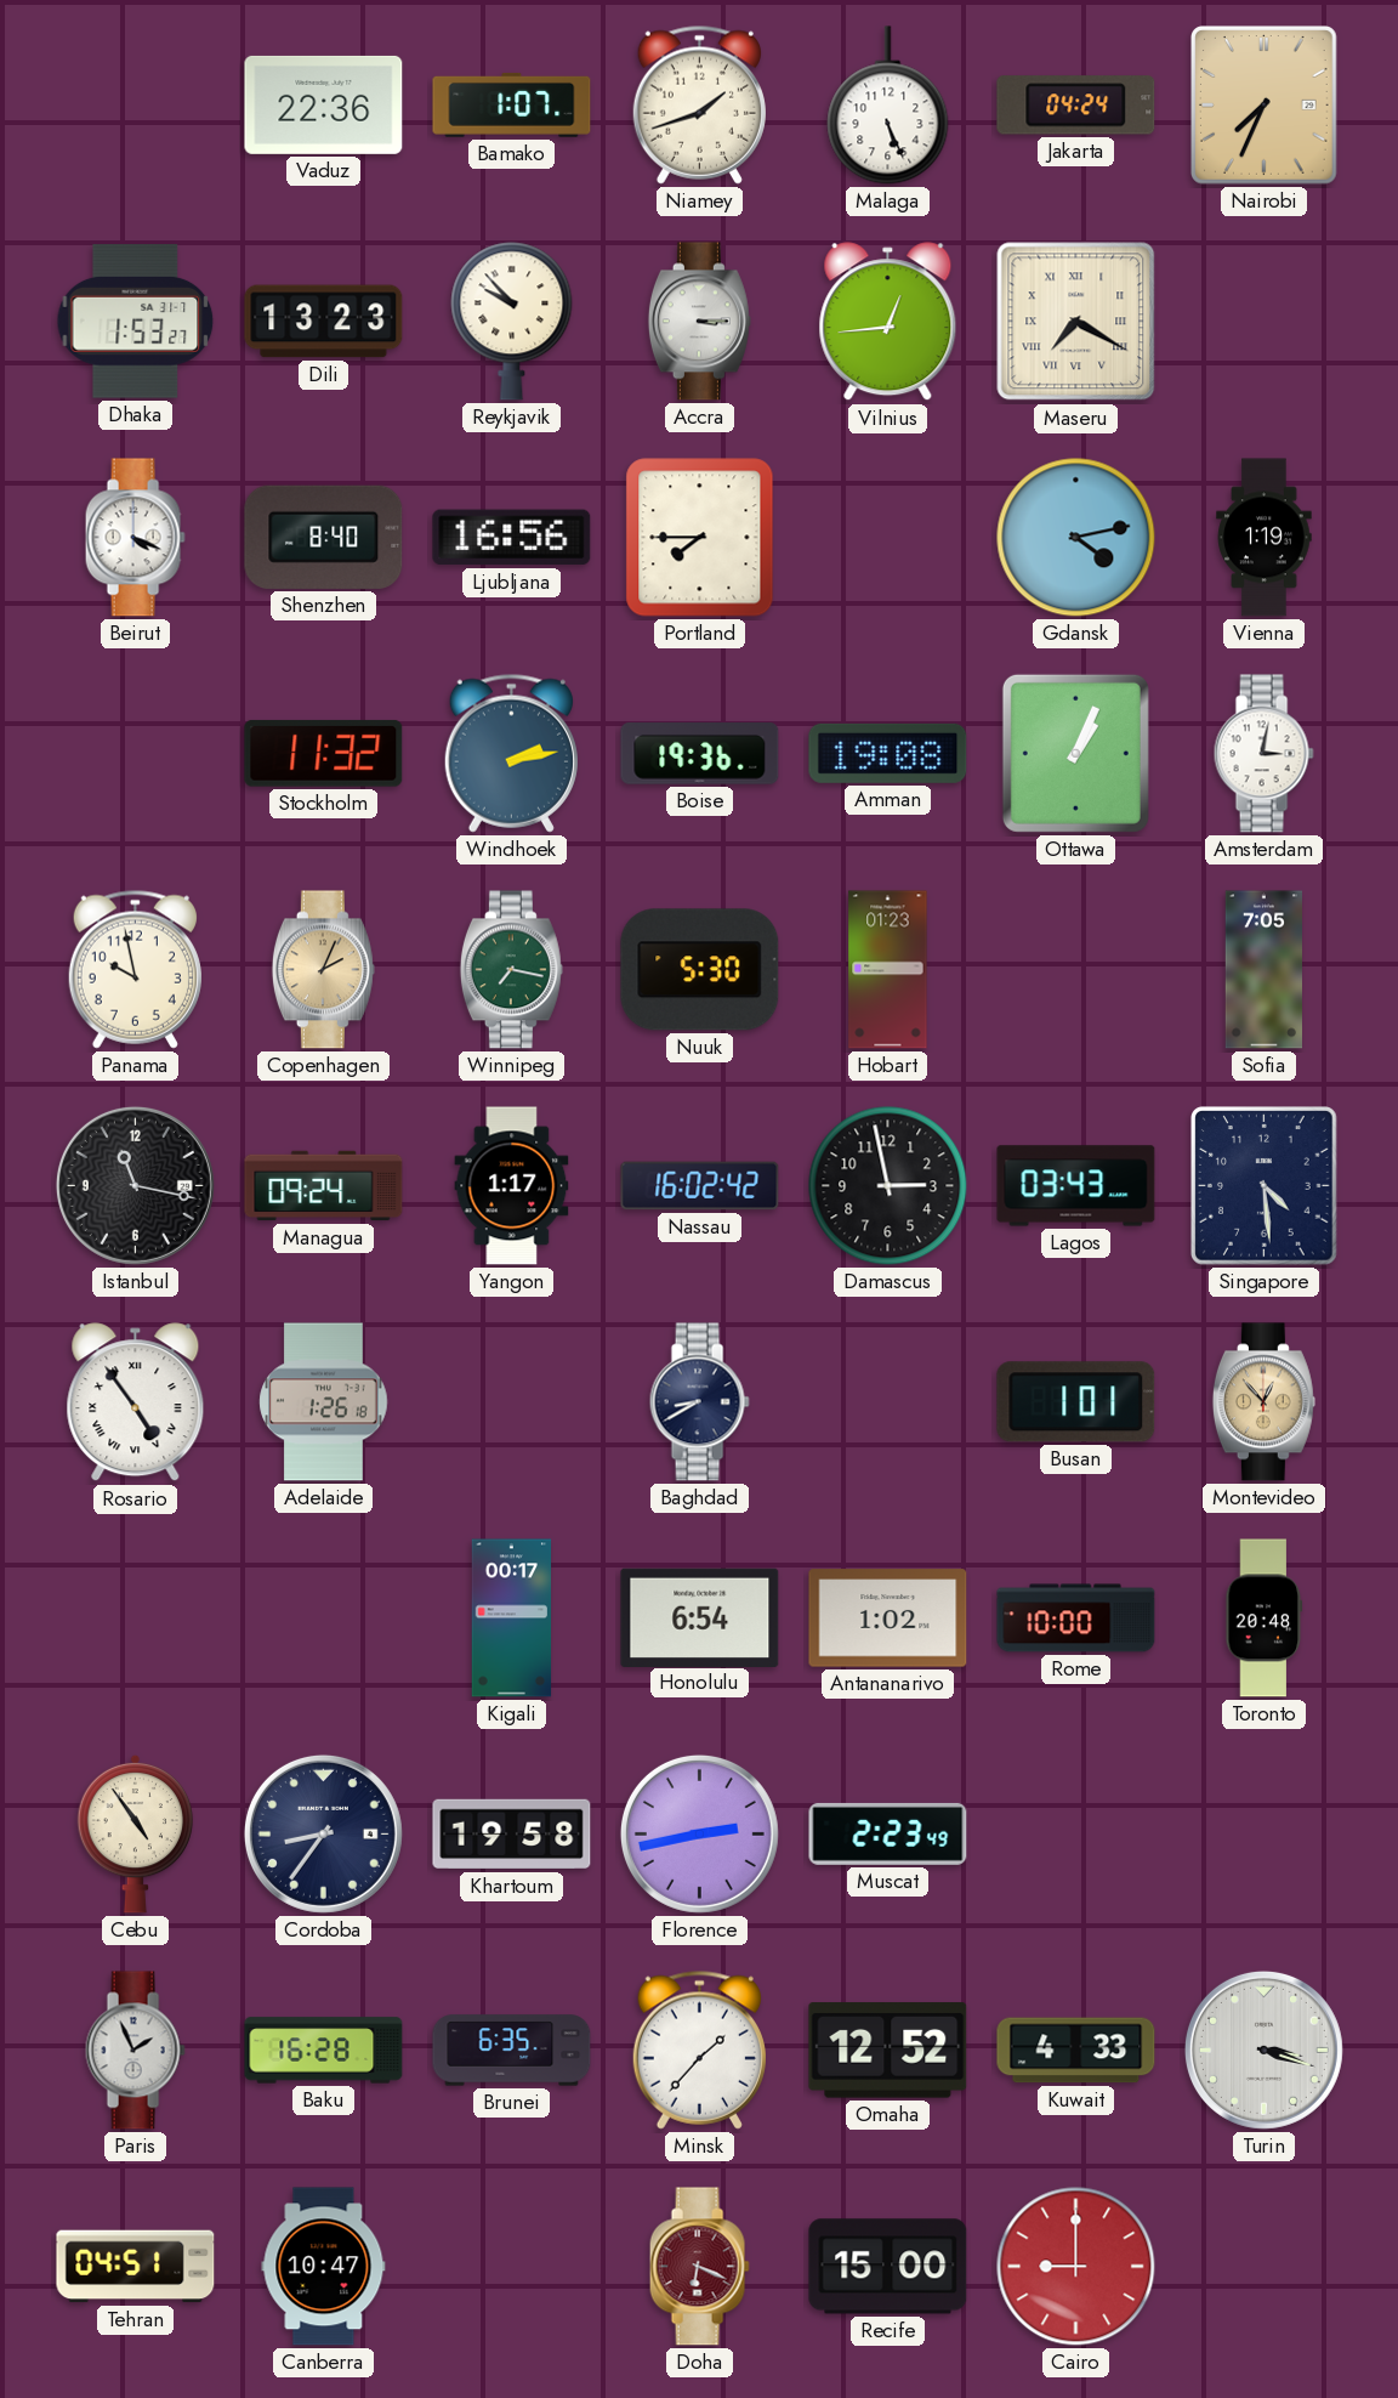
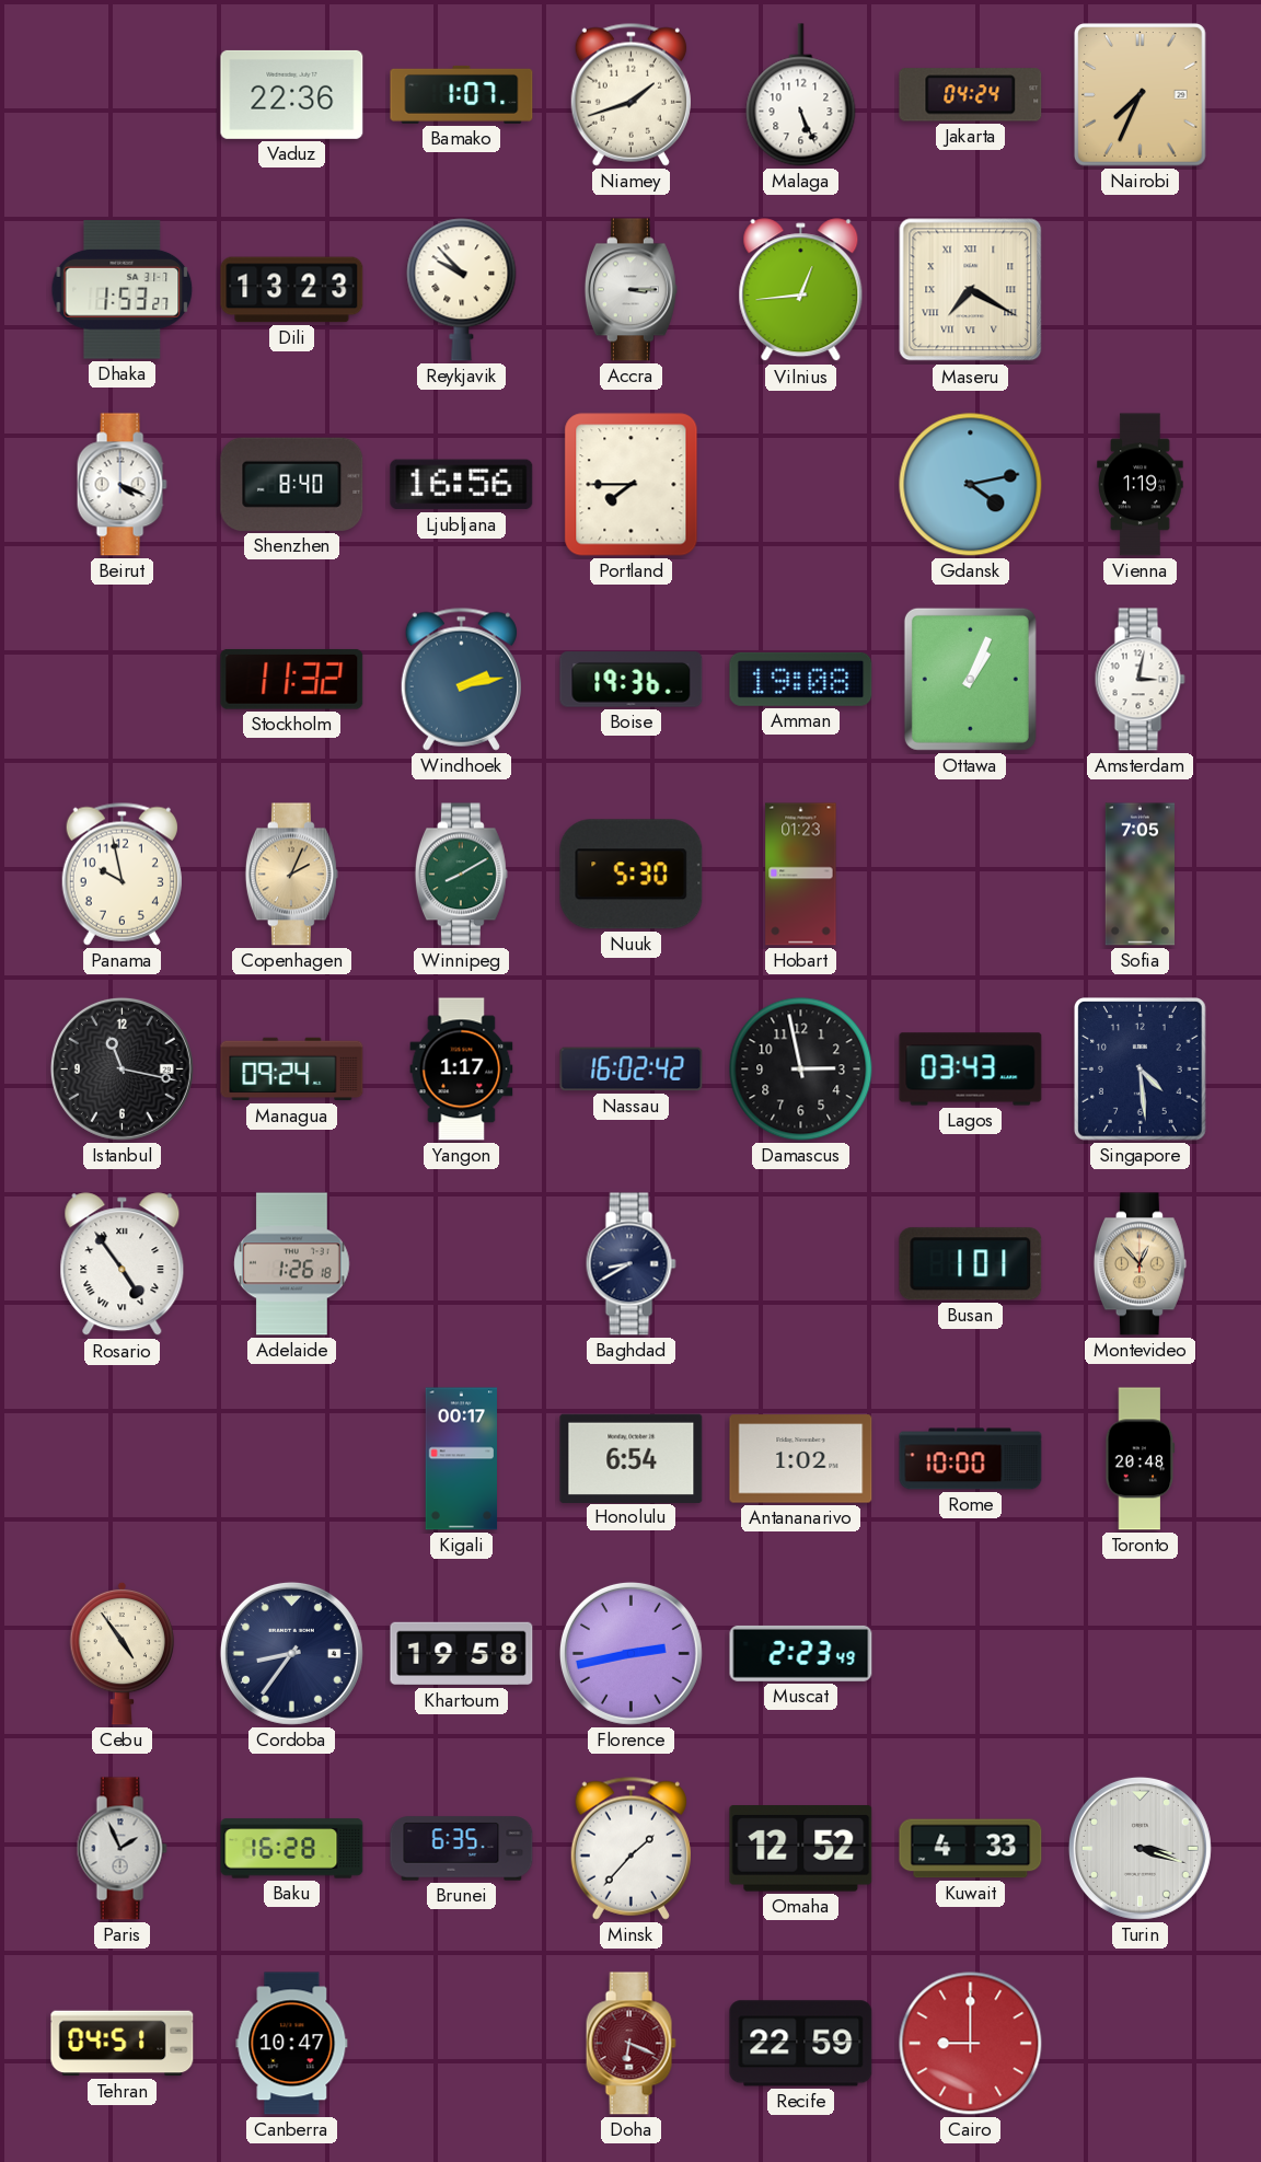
Winnipeg: 7:17 -> 8:10 (461, 875)
Recife: 15:00 -> 22:59 (801, 2044)
